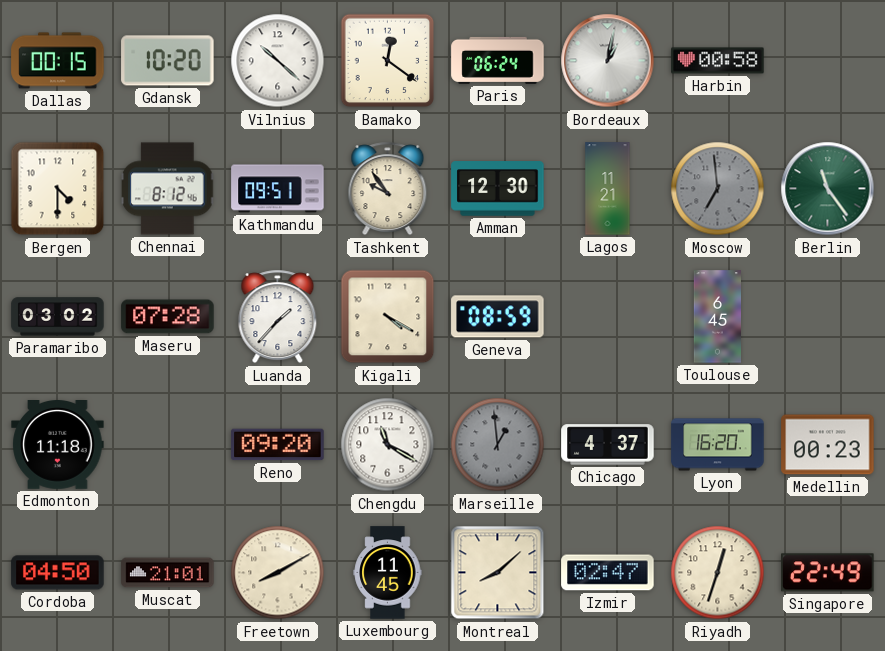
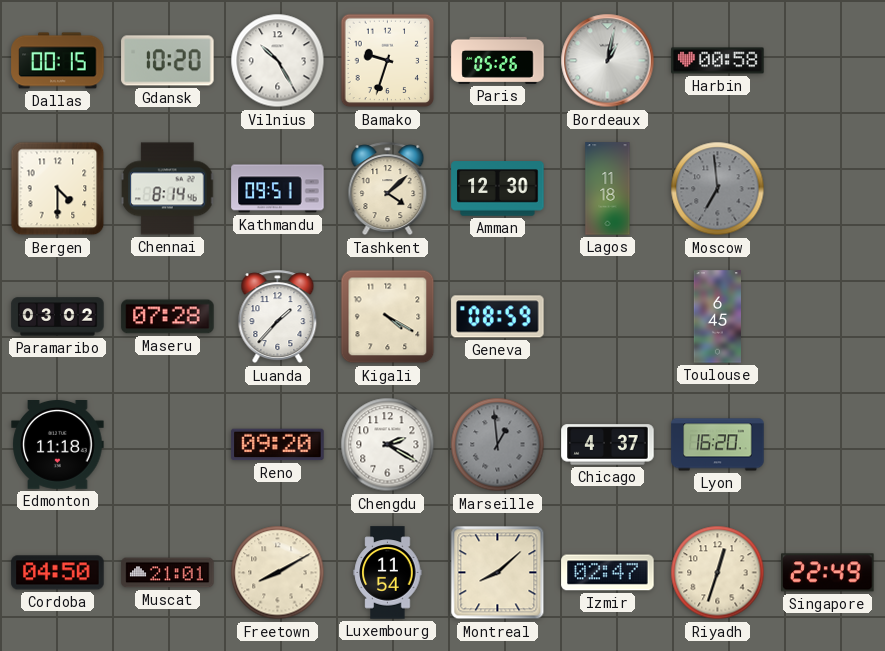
Vilnius: 10:22 -> 10:25 (278, 61)
Bamako: 12:21 -> 9:33 (388, 61)
Paris: 06:24 -> 05:26 (498, 60)
Chennai: 8:12 -> 8:14 (168, 189)
Tashkent: 9:54 -> 4:08 (388, 189)
Lagos: 11:21 -> 11:18 (608, 189)
Berlin: 11:24 -> none (828, 189)
Chengdu: 11:20 -> 2:20 (388, 445)
Medellin: 00:23 -> none (828, 445)
Luxembourg: 11:45 -> 11:54 (388, 573)
